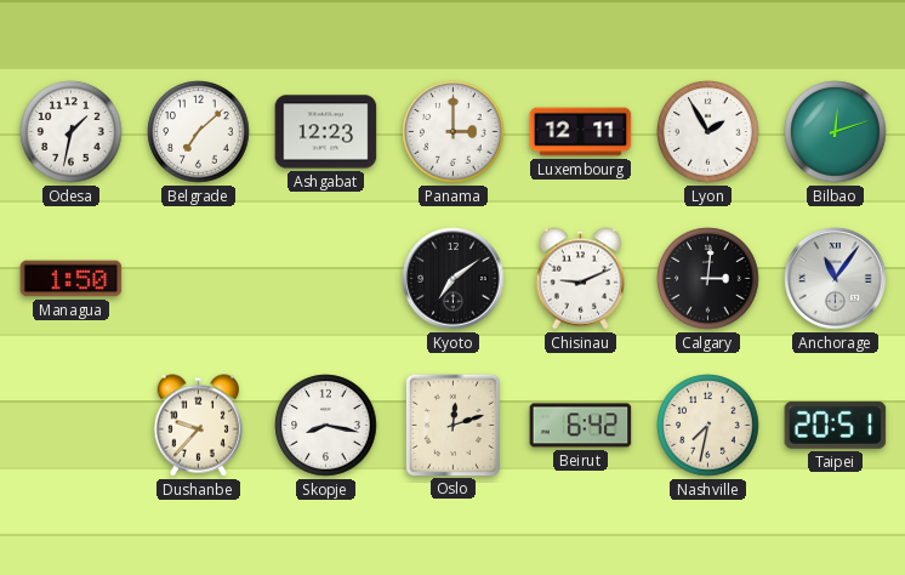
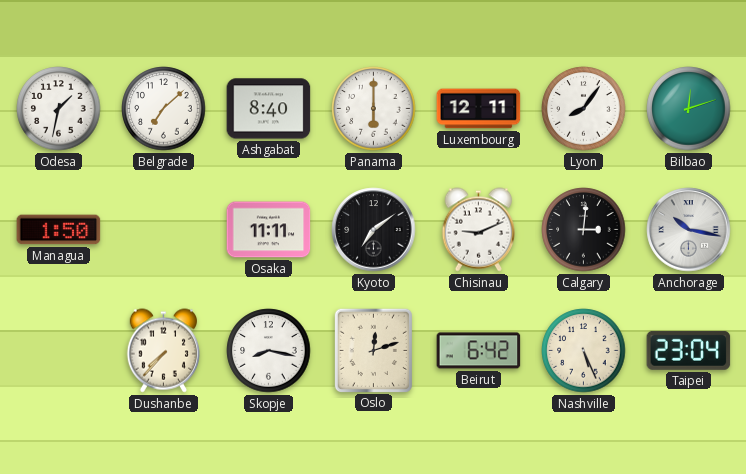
Ashgabat: 12:23 -> 8:40 (269, 109)
Panama: 3:00 -> 6:00 (374, 109)
Lyon: 1:55 -> 8:06 (584, 109)
Osaka: none -> 11:11 (269, 230)
Anchorage: 11:06 -> 10:17 (689, 230)
Dushanbe: 9:37 -> 7:37 (163, 351)
Nashville: 7:32 -> 5:26 (584, 351)
Taipei: 20:51 -> 23:04 (689, 350)
